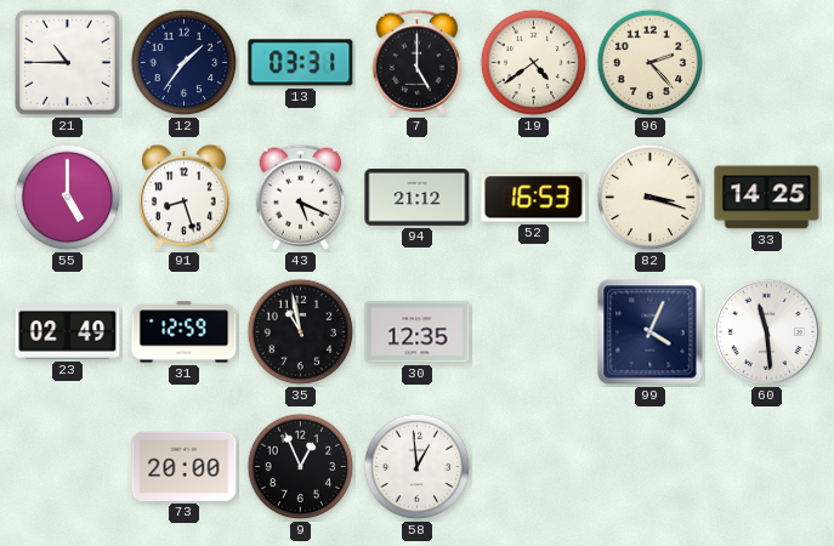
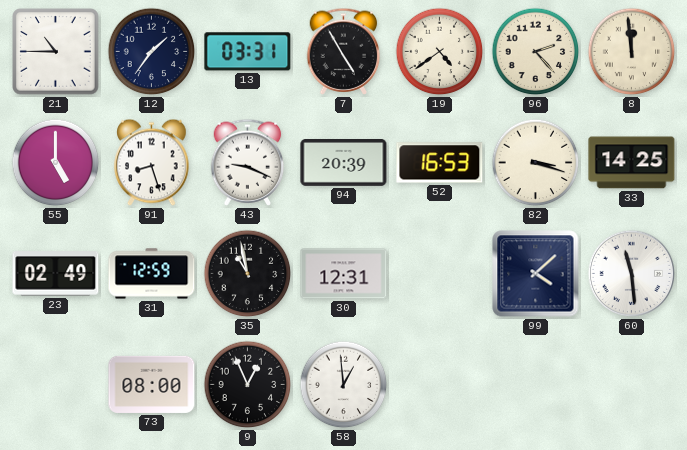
7: 5:00 -> 4:55 (344, 51)
8: none -> 11:59 (632, 52)
43: 5:19 -> 9:19 (248, 162)
94: 21:12 -> 20:39 (344, 163)
30: 12:35 -> 12:31 (344, 274)
99: 4:04 -> 4:08 (536, 274)
73: 20:00 -> 08:00 (152, 384)
